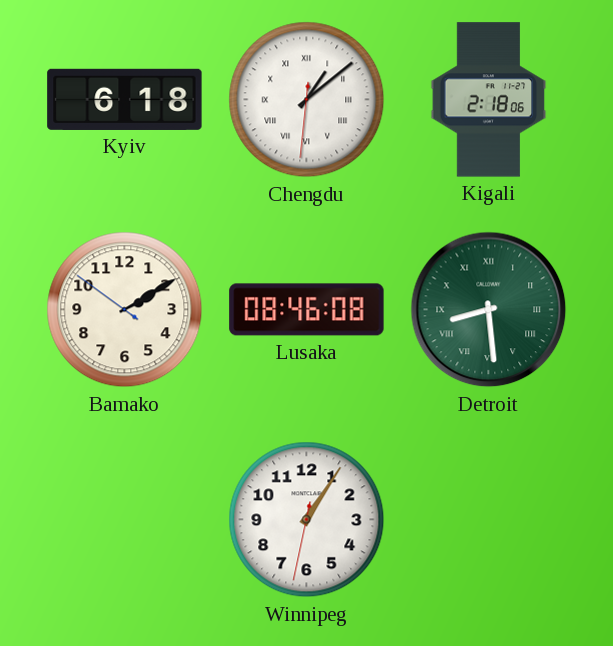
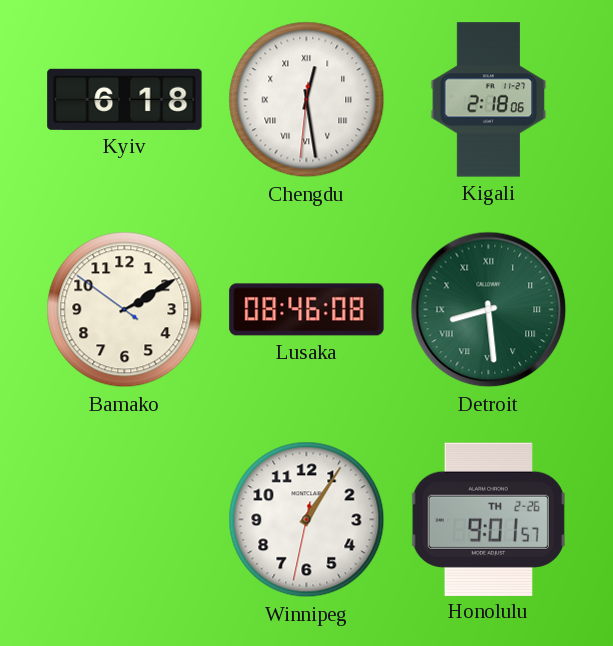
Chengdu: 1:08 -> 12:28 (307, 100)
Honolulu: none -> 9:01 (488, 519)
